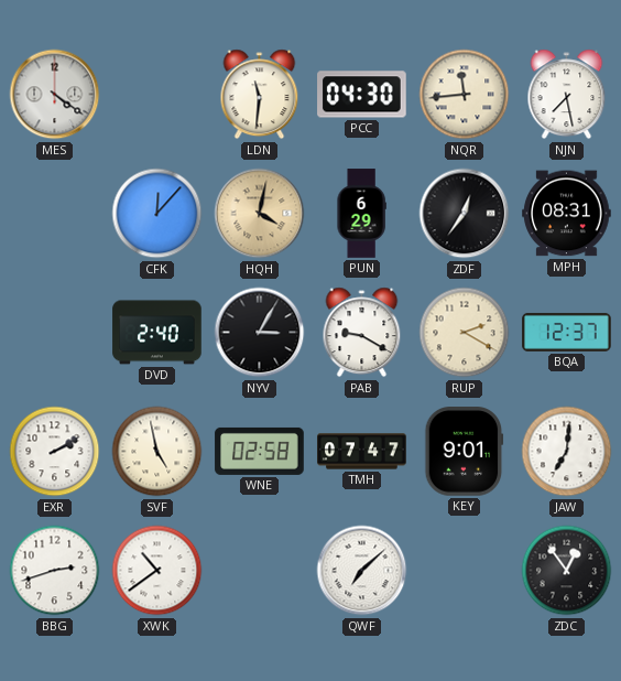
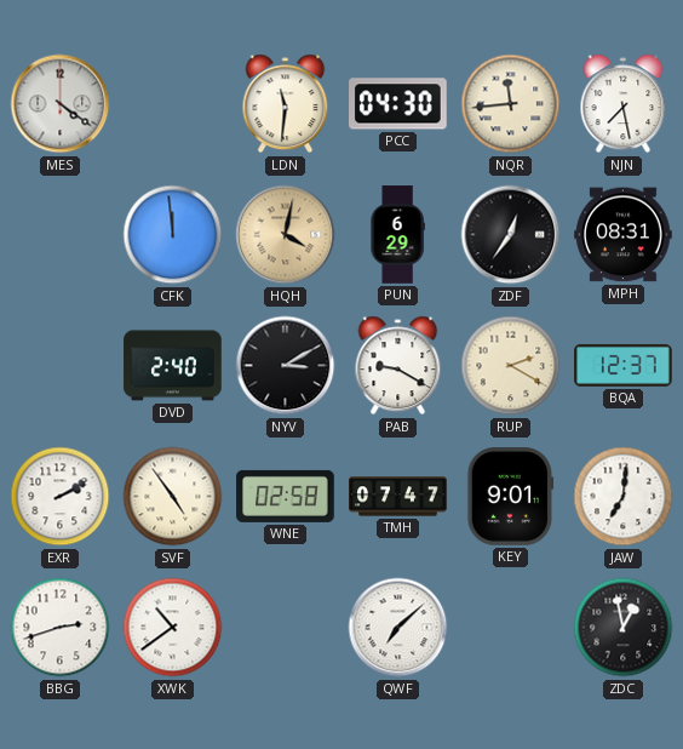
CFK: 12:07 -> 11:59 (173, 235)
NYV: 3:05 -> 3:10 (286, 366)
SVF: 4:58 -> 4:54 (173, 497)
ZDC: 12:54 -> 12:58 (624, 628)
